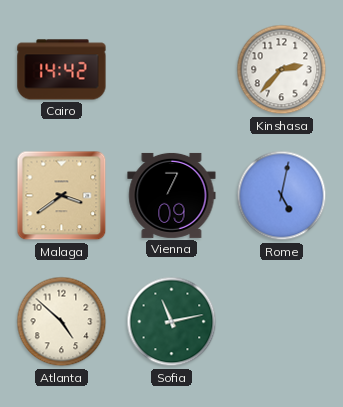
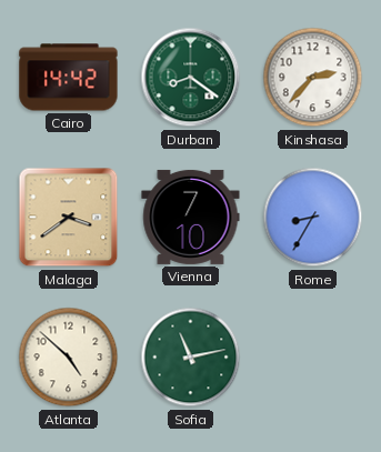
Durban: none -> 8:21 (191, 78)
Vienna: 7:09 -> 7:10 (191, 217)
Rome: 5:02 -> 8:35 (313, 218)
